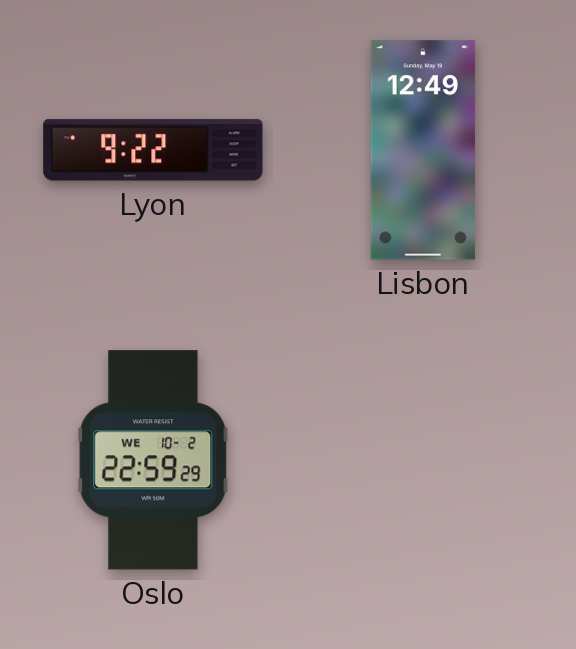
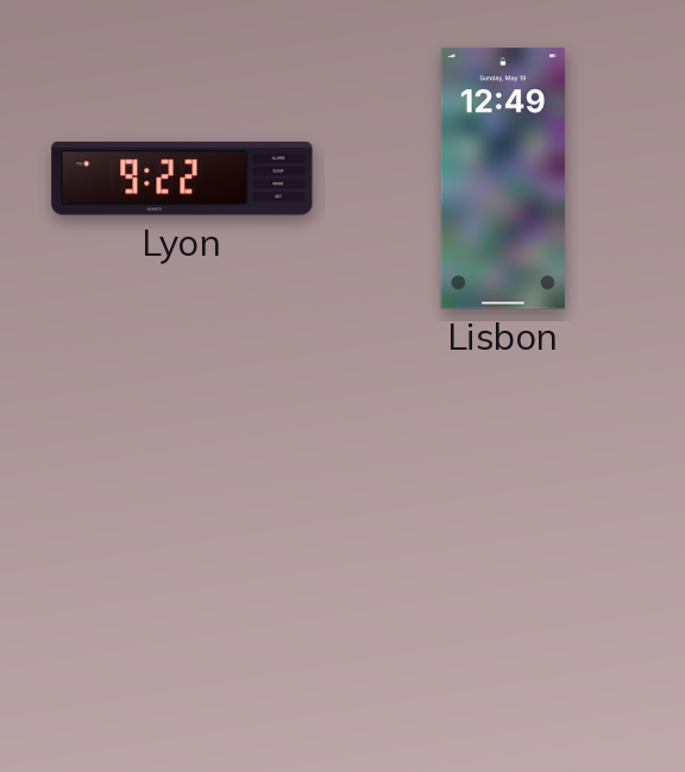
Oslo: 22:59 -> none (153, 460)
